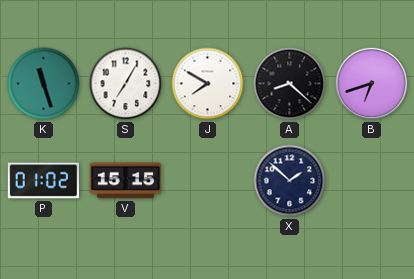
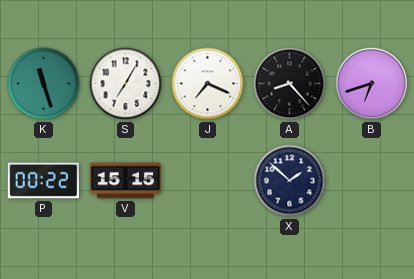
J: 7:50 -> 7:19 (208, 84)
A: 8:22 -> 8:23 (290, 84)
P: 01:02 -> 00:22 (43, 181)
